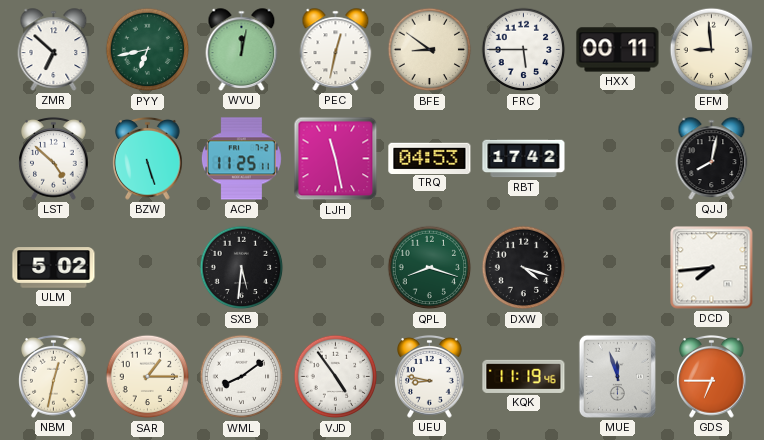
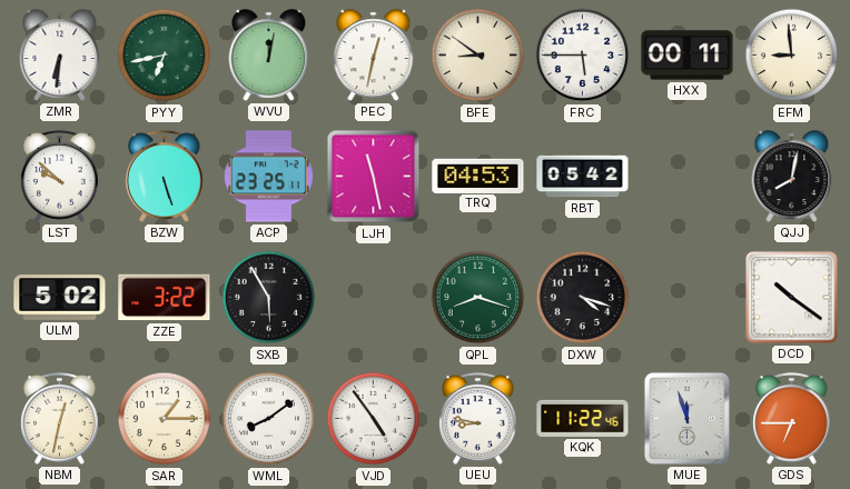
ZMR: 6:52 -> 6:31 (60, 56)
LST: 4:52 -> 9:52 (60, 177)
ACP: 11:25 -> 23:25 (268, 177)
RBT: 17:42 -> 05:42 (583, 177)
ZZE: none -> 3:22 (165, 298)
SXB: 5:31 -> 5:55 (269, 298)
DCD: 7:44 -> 10:21 (792, 298)
KQK: 11:19 -> 11:22 (583, 418)
